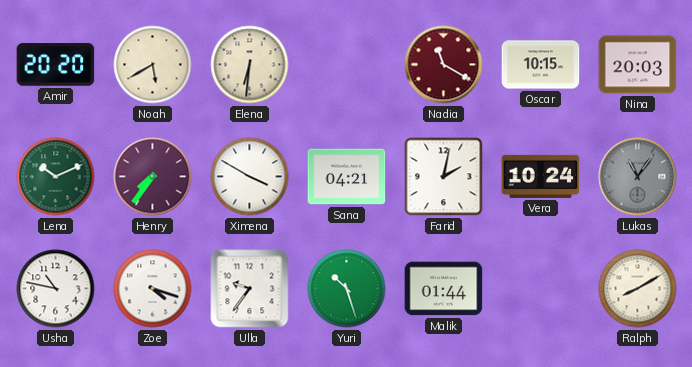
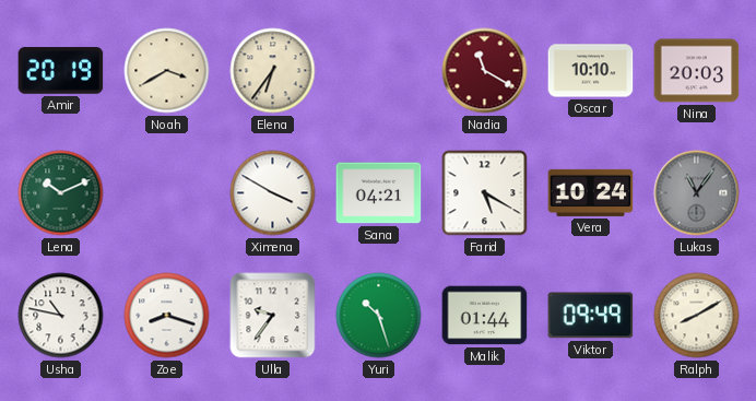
Amir: 20:20 -> 20:19 (61, 71)
Noah: 5:40 -> 3:40 (167, 71)
Elena: 6:31 -> 6:36 (273, 71)
Oscar: 10:15 -> 10:10 (591, 71)
Henry: 7:36 -> none (153, 177)
Farid: 2:02 -> 5:20 (485, 193)
Zoe: 4:18 -> 8:18 (167, 316)
Viktor: none -> 09:49 (591, 316)
